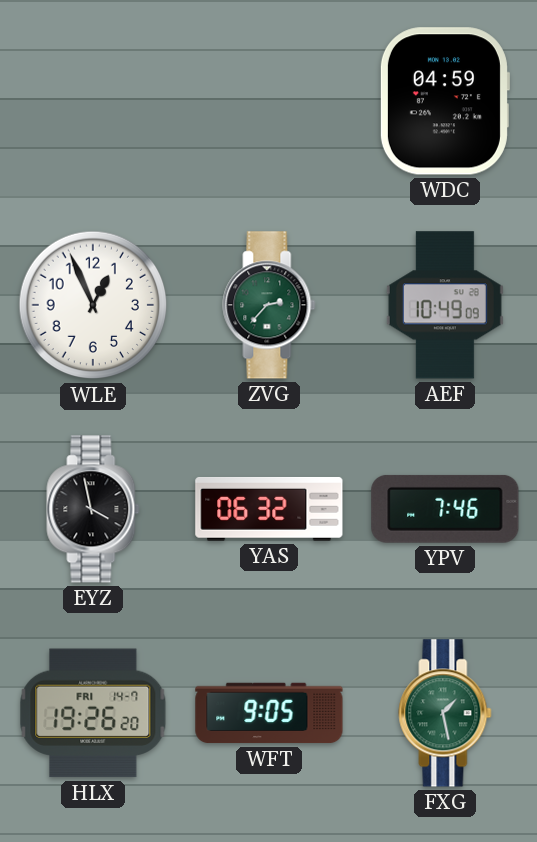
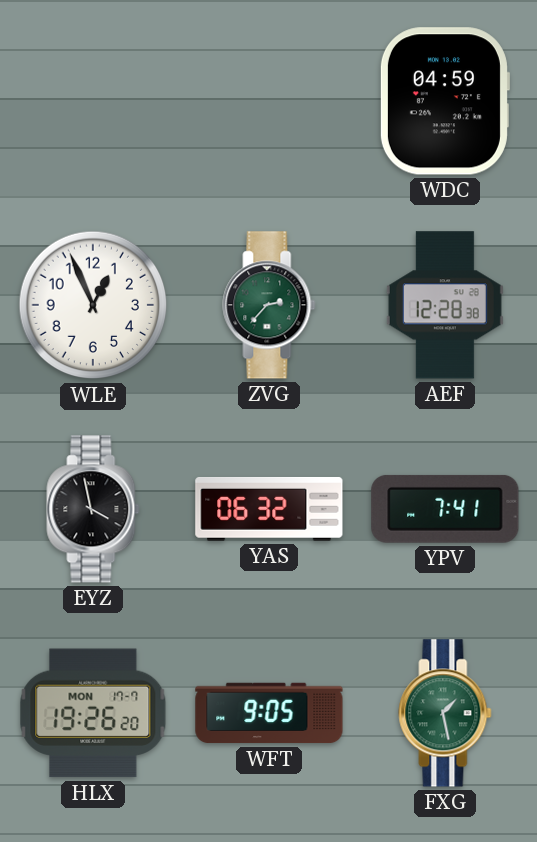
AEF: 10:49 -> 12:28 (445, 305)
YPV: 7:46 -> 7:41 (445, 509)
HLX date: FRI 14-7 -> MON 17-7 (93, 713)
